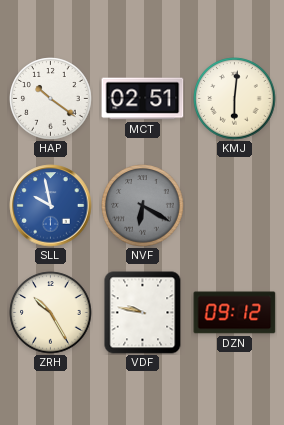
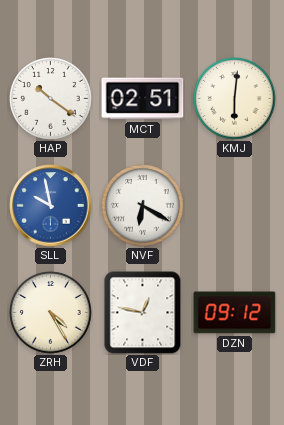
NVF dial: grey -> white (143, 206)
ZRH: 10:25 -> 4:25 (51, 313)
VDF: 9:47 -> 12:47 (143, 313)
